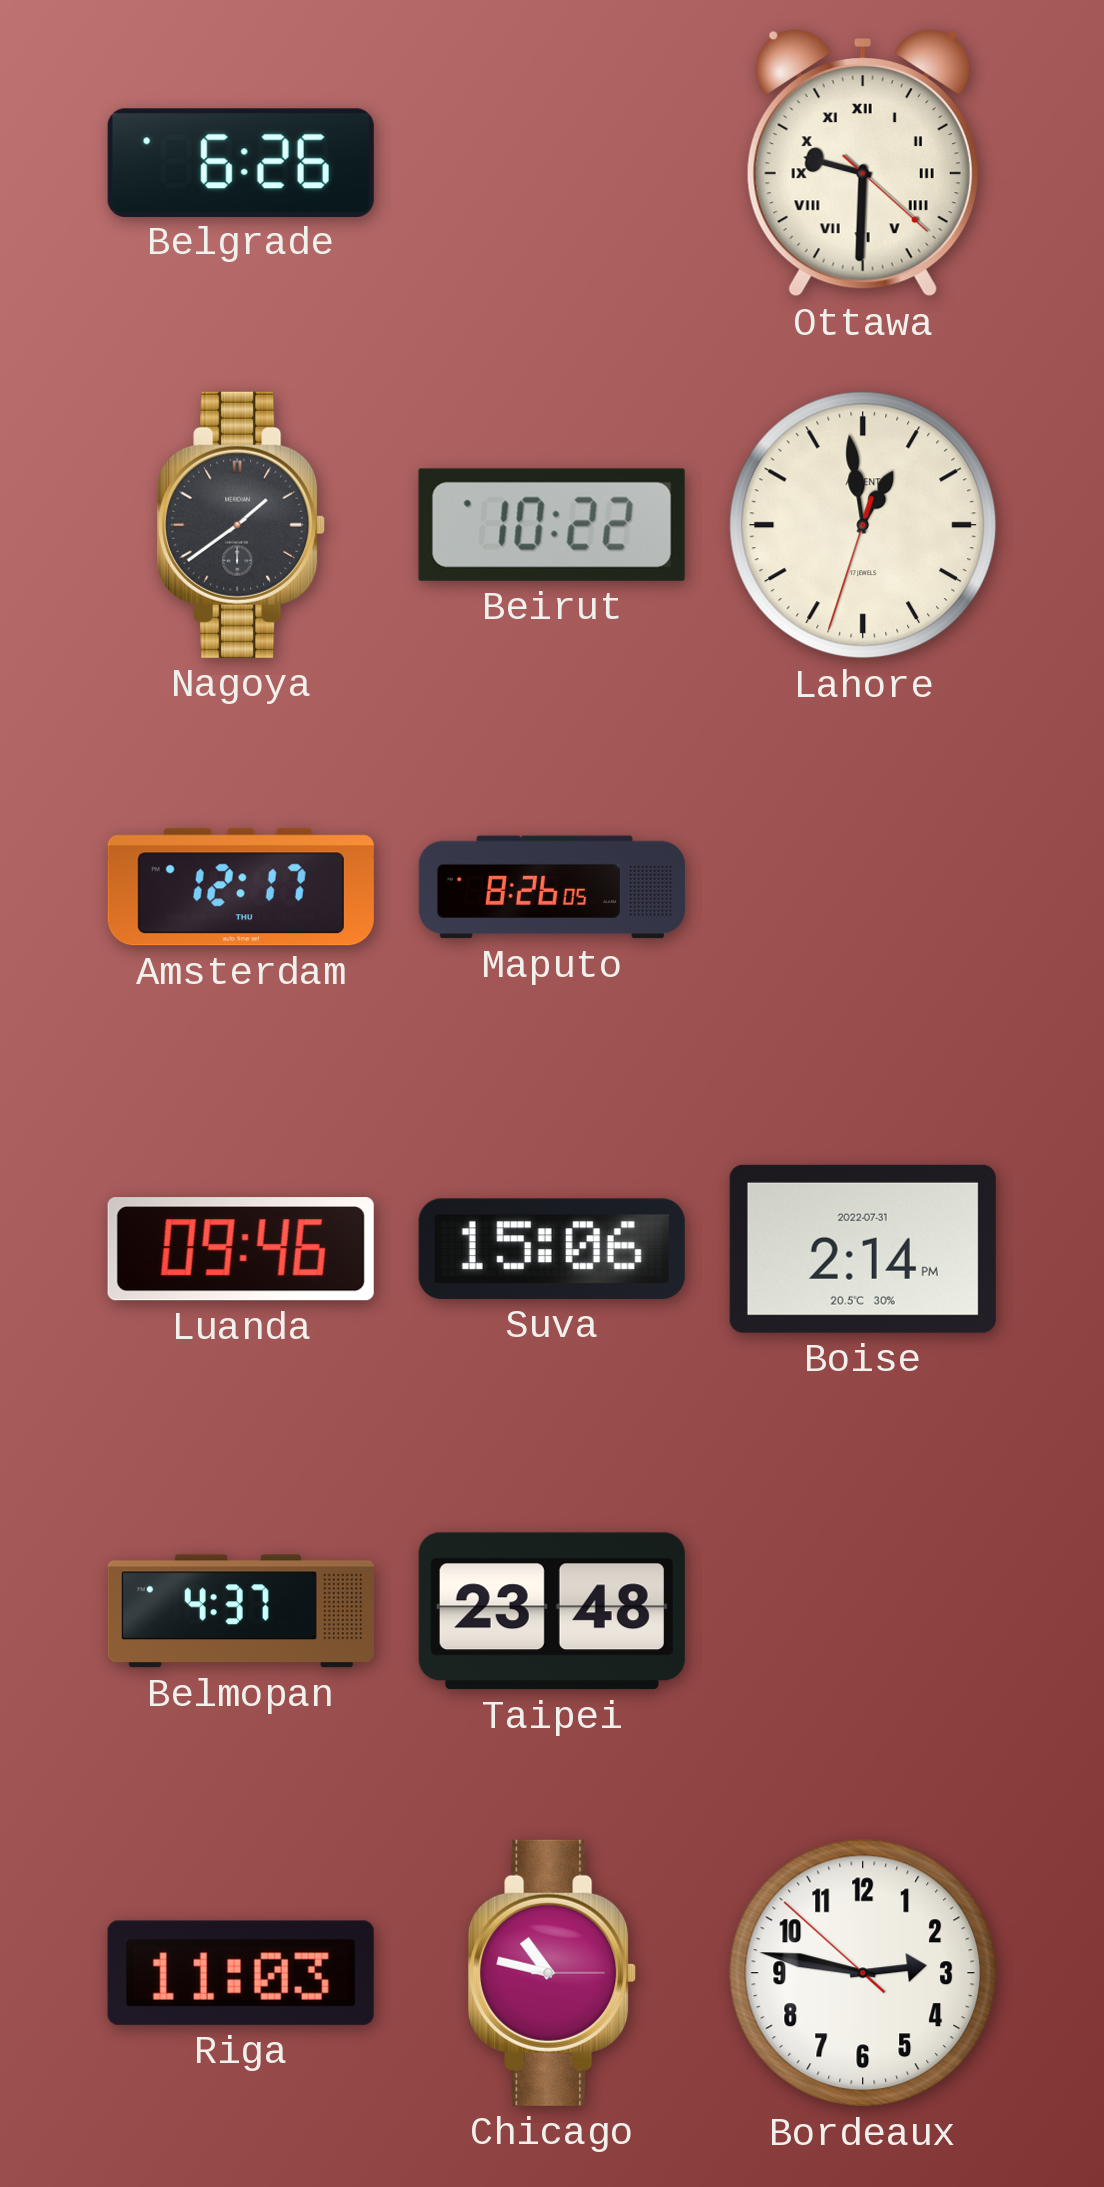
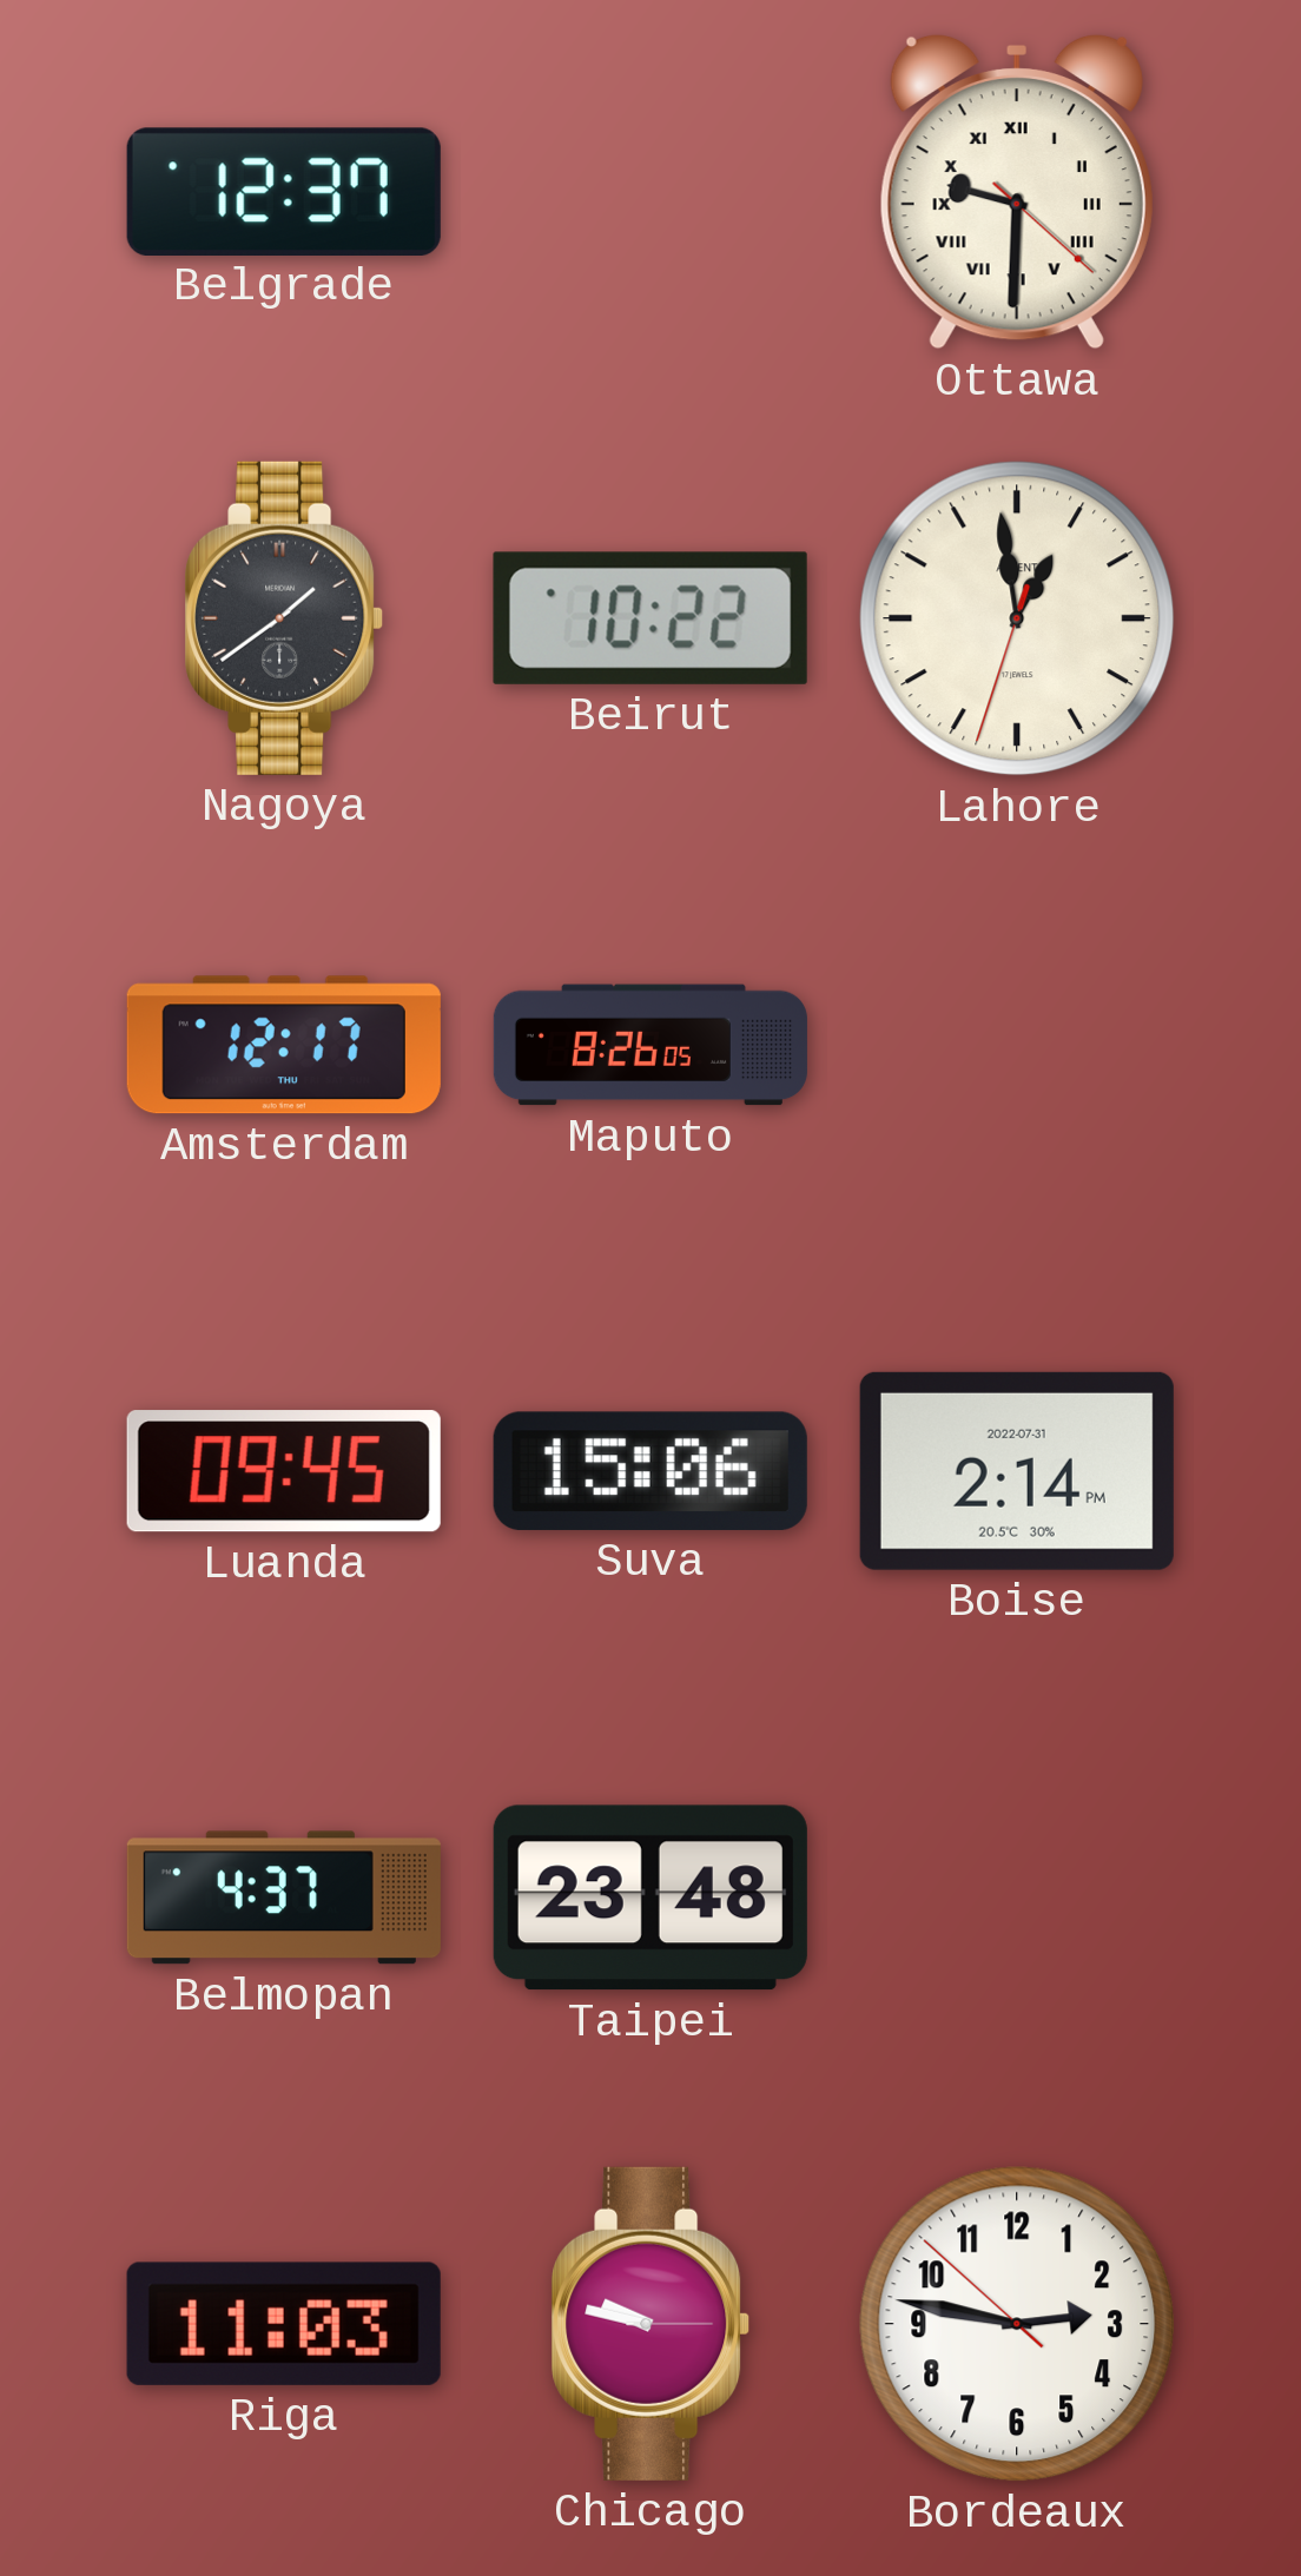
Belgrade: 6:26 -> 12:37 (284, 191)
Luanda: 09:46 -> 09:45 (284, 1471)
Chicago: 10:47 -> 9:47 (650, 2324)
